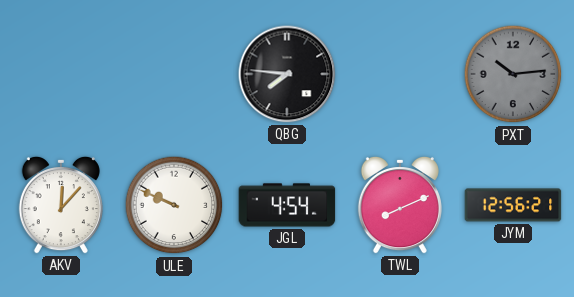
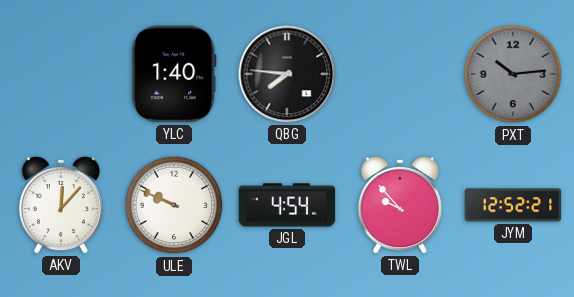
YLC: none -> 1:40 (174, 74)
TWL: 8:11 -> 9:53 (400, 205)
JYM: 12:56 -> 12:52 (513, 205)
